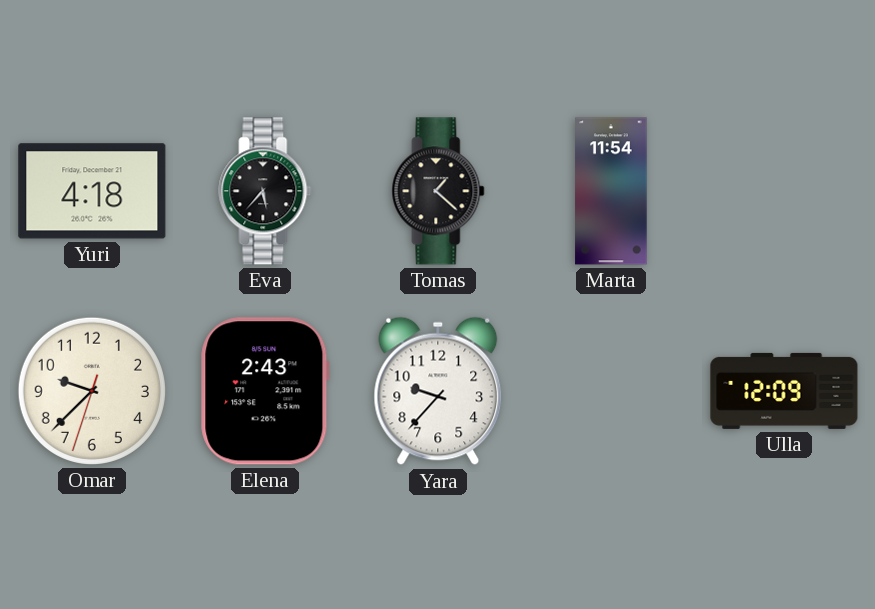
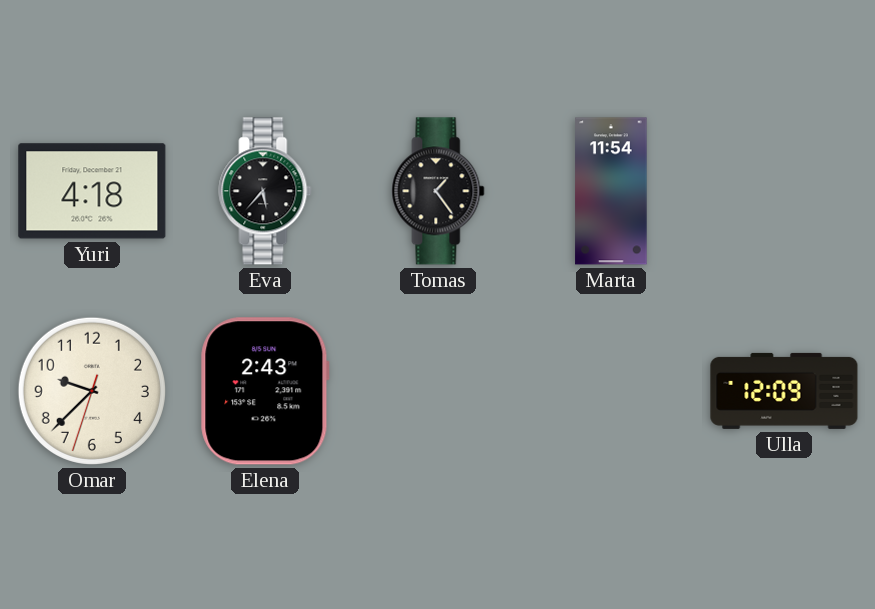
Tomas: 1:22 -> 1:24 (438, 191)
Yara: 9:37 -> none (438, 391)
